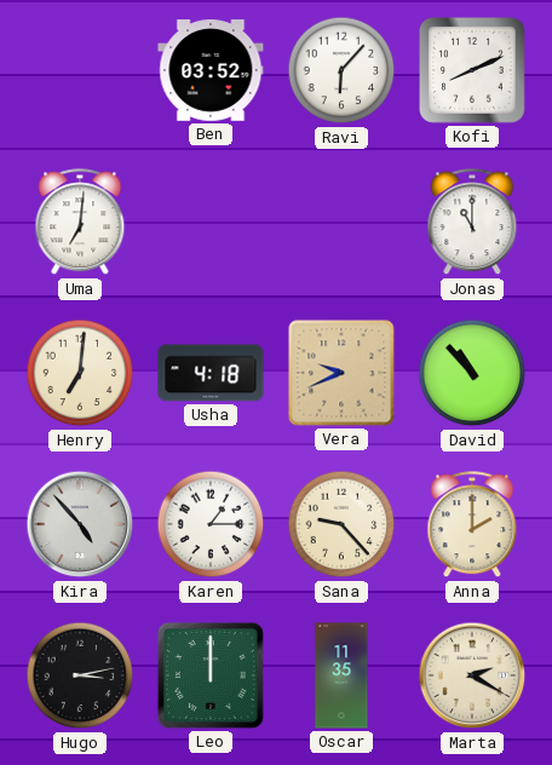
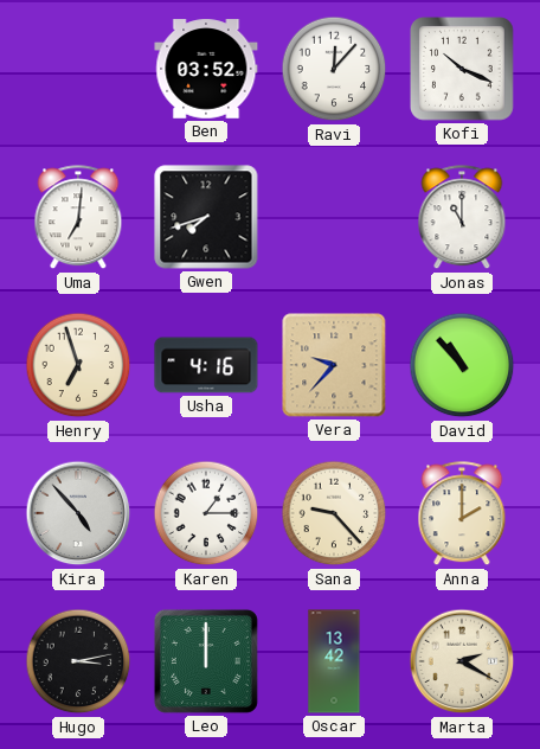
Ravi: 6:07 -> 12:07 (334, 69)
Kofi: 8:11 -> 10:19 (463, 70)
Gwen: none -> 7:42 (206, 217)
Henry: 7:01 -> 6:57 (78, 365)
Usha: 4:18 -> 4:16 (206, 365)
Vera: 9:41 -> 9:37 (334, 365)
Oscar: 11:35 -> 13:42 (334, 661)
